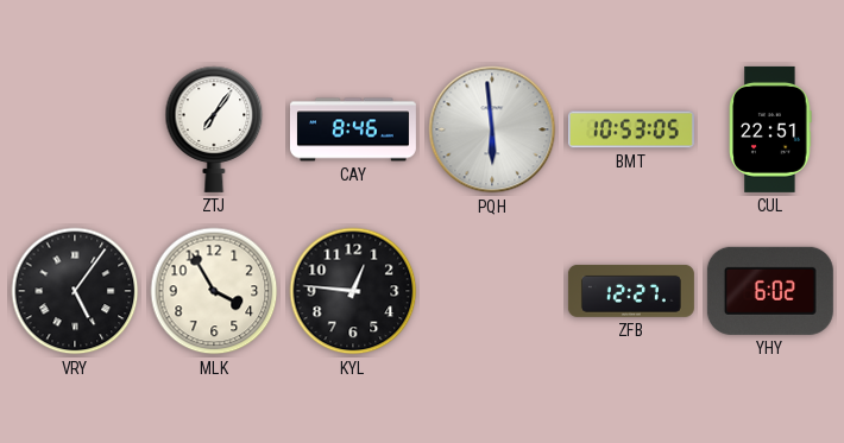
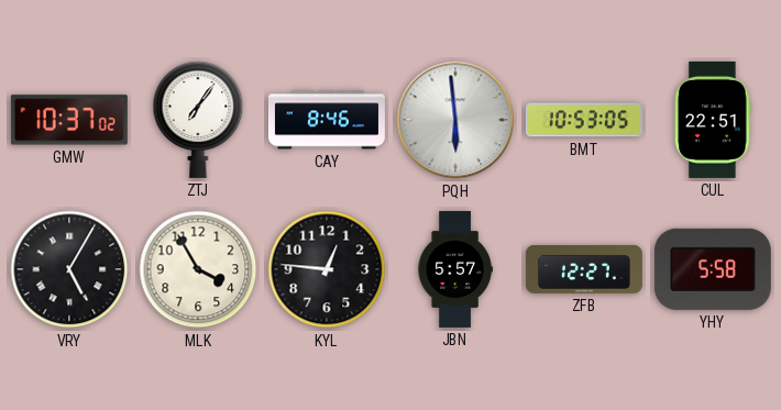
GMW: none -> 10:37 (69, 120)
VRY: 5:06 -> 5:05 (69, 269)
JBN: none -> 5:57 (455, 269)
YHY: 6:02 -> 5:58 (713, 269)
